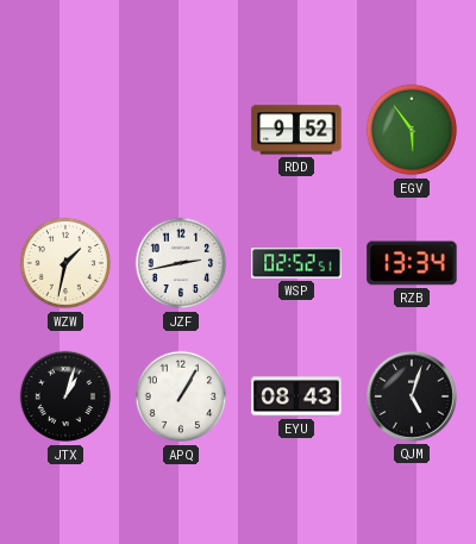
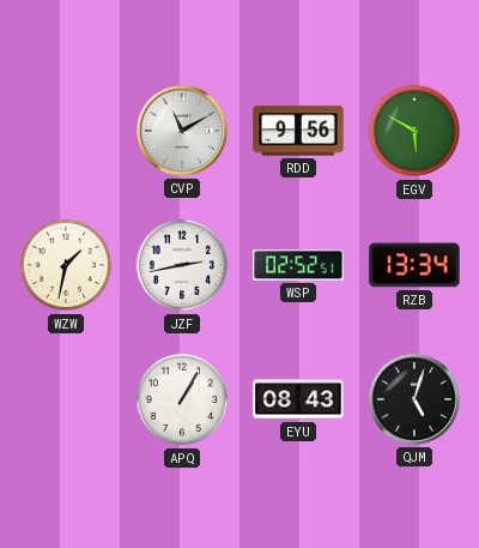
CVP: none -> 11:10 (182, 131)
RDD: 9:52 -> 9:56 (298, 131)
EGV: 5:54 -> 5:50 (414, 131)
JTX: 1:03 -> none (65, 396)
